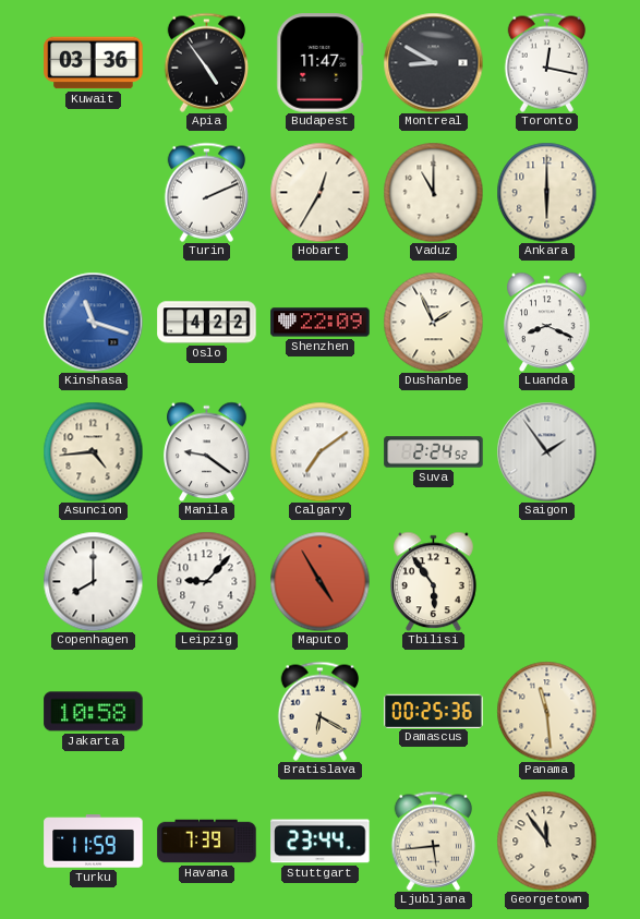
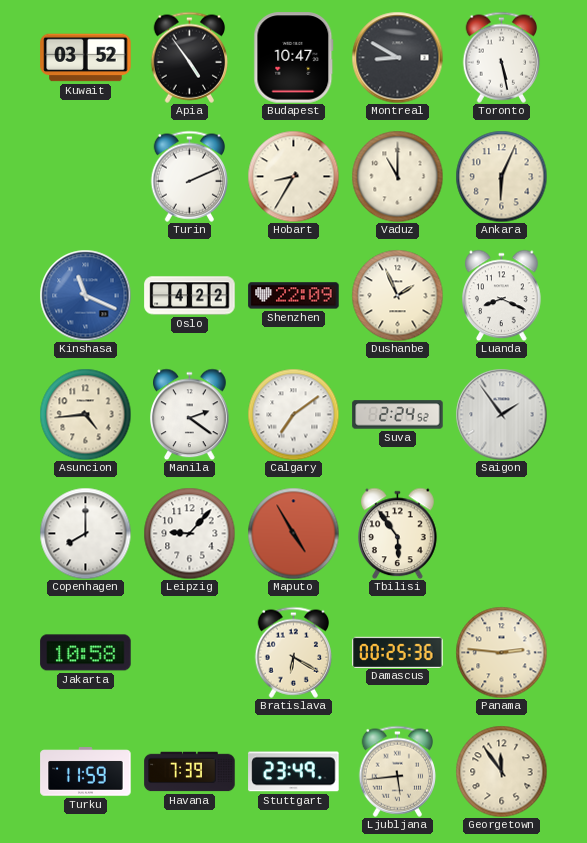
Kuwait: 03:36 -> 03:52 (86, 58)
Budapest: 11:47 -> 10:47 (294, 58)
Toronto: 12:17 -> 5:28 (502, 57)
Hobart: 12:35 -> 8:35 (293, 176)
Ankara: 6:00 -> 6:04 (501, 176)
Kinshasa: 11:18 -> 11:19 (85, 295)
Manila: 9:21 -> 2:21 (190, 414)
Panama: 11:29 -> 2:46 (501, 652)
Stuttgart: 23:44 -> 23:49 (294, 772)
